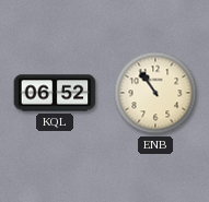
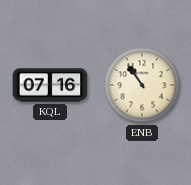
KQL: 06:52 -> 07:16 (50, 85)
